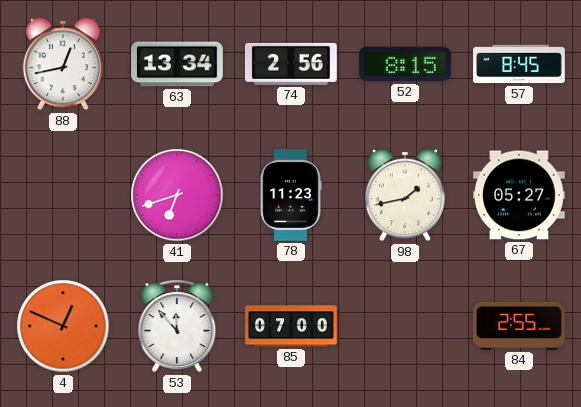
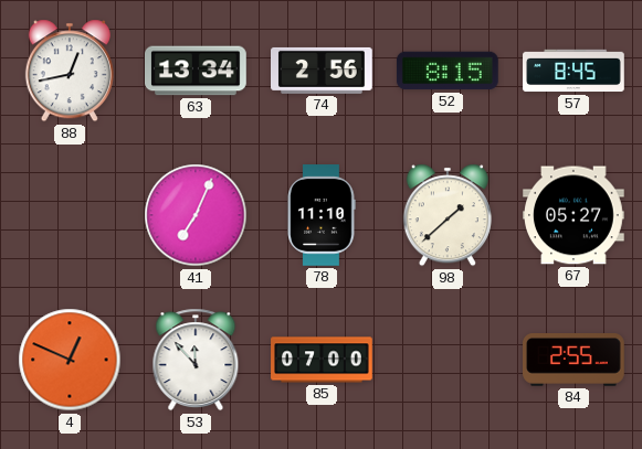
41: 6:42 -> 7:04 (196, 215)
78: 11:23 -> 11:10 (322, 215)
98: 1:43 -> 1:38 (448, 215)
